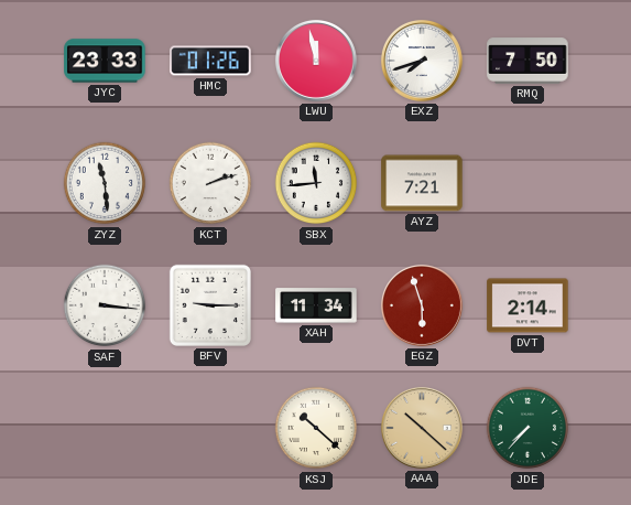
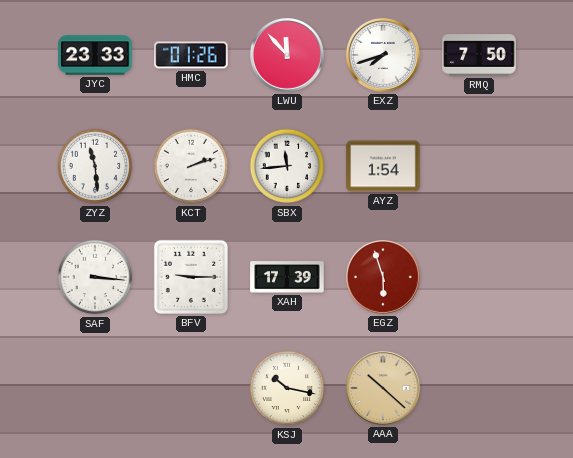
LWU: 11:58 -> 11:53 (287, 55)
AYZ: 7:21 -> 1:54 (383, 166)
XAH: 11:34 -> 17:39 (287, 277)
DVT: 2:14 -> none (527, 305)
KSJ: 10:22 -> 10:17 (287, 388)
JDE: 7:37 -> none (527, 428)
